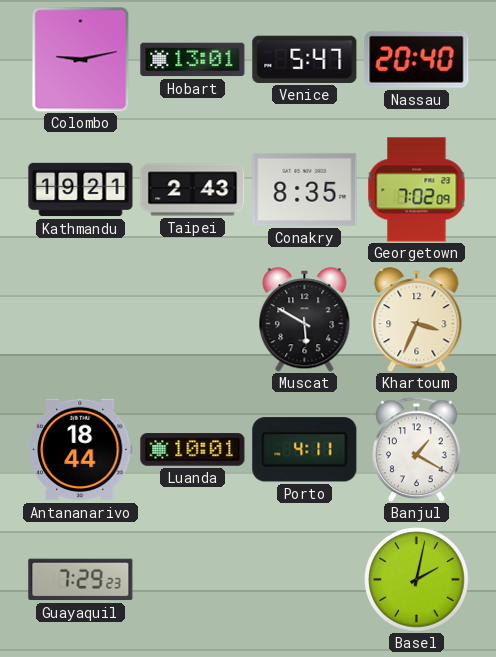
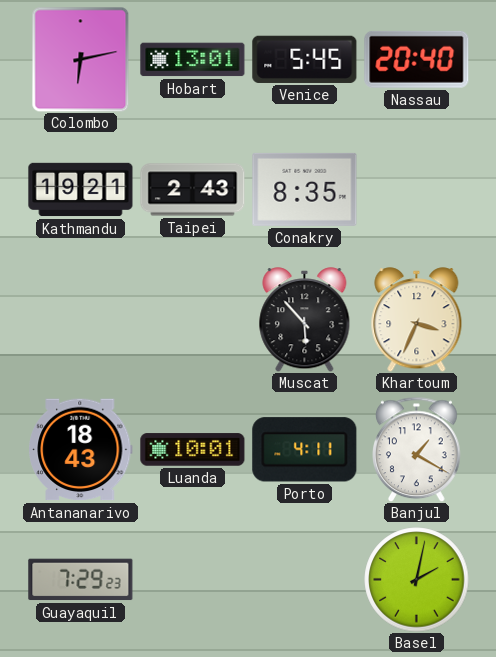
Colombo: 9:13 -> 6:13 (81, 59)
Venice: 5:47 -> 5:45 (305, 59)
Georgetown: 7:02 -> none (417, 190)
Muscat: 5:50 -> 5:53 (305, 320)
Antananarivo: 18:44 -> 18:43 (81, 450)
